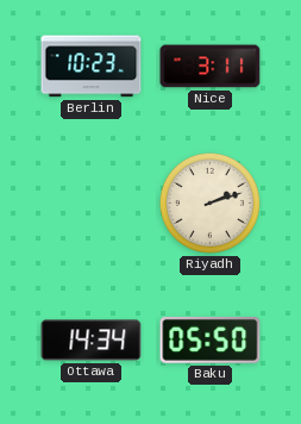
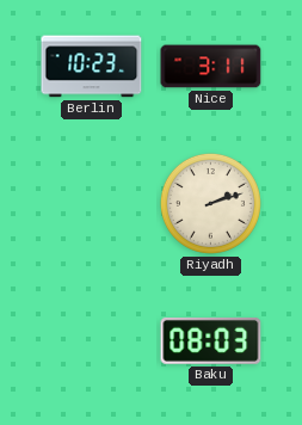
Ottawa: 14:34 -> none (92, 341)
Baku: 05:50 -> 08:03 (211, 341)
